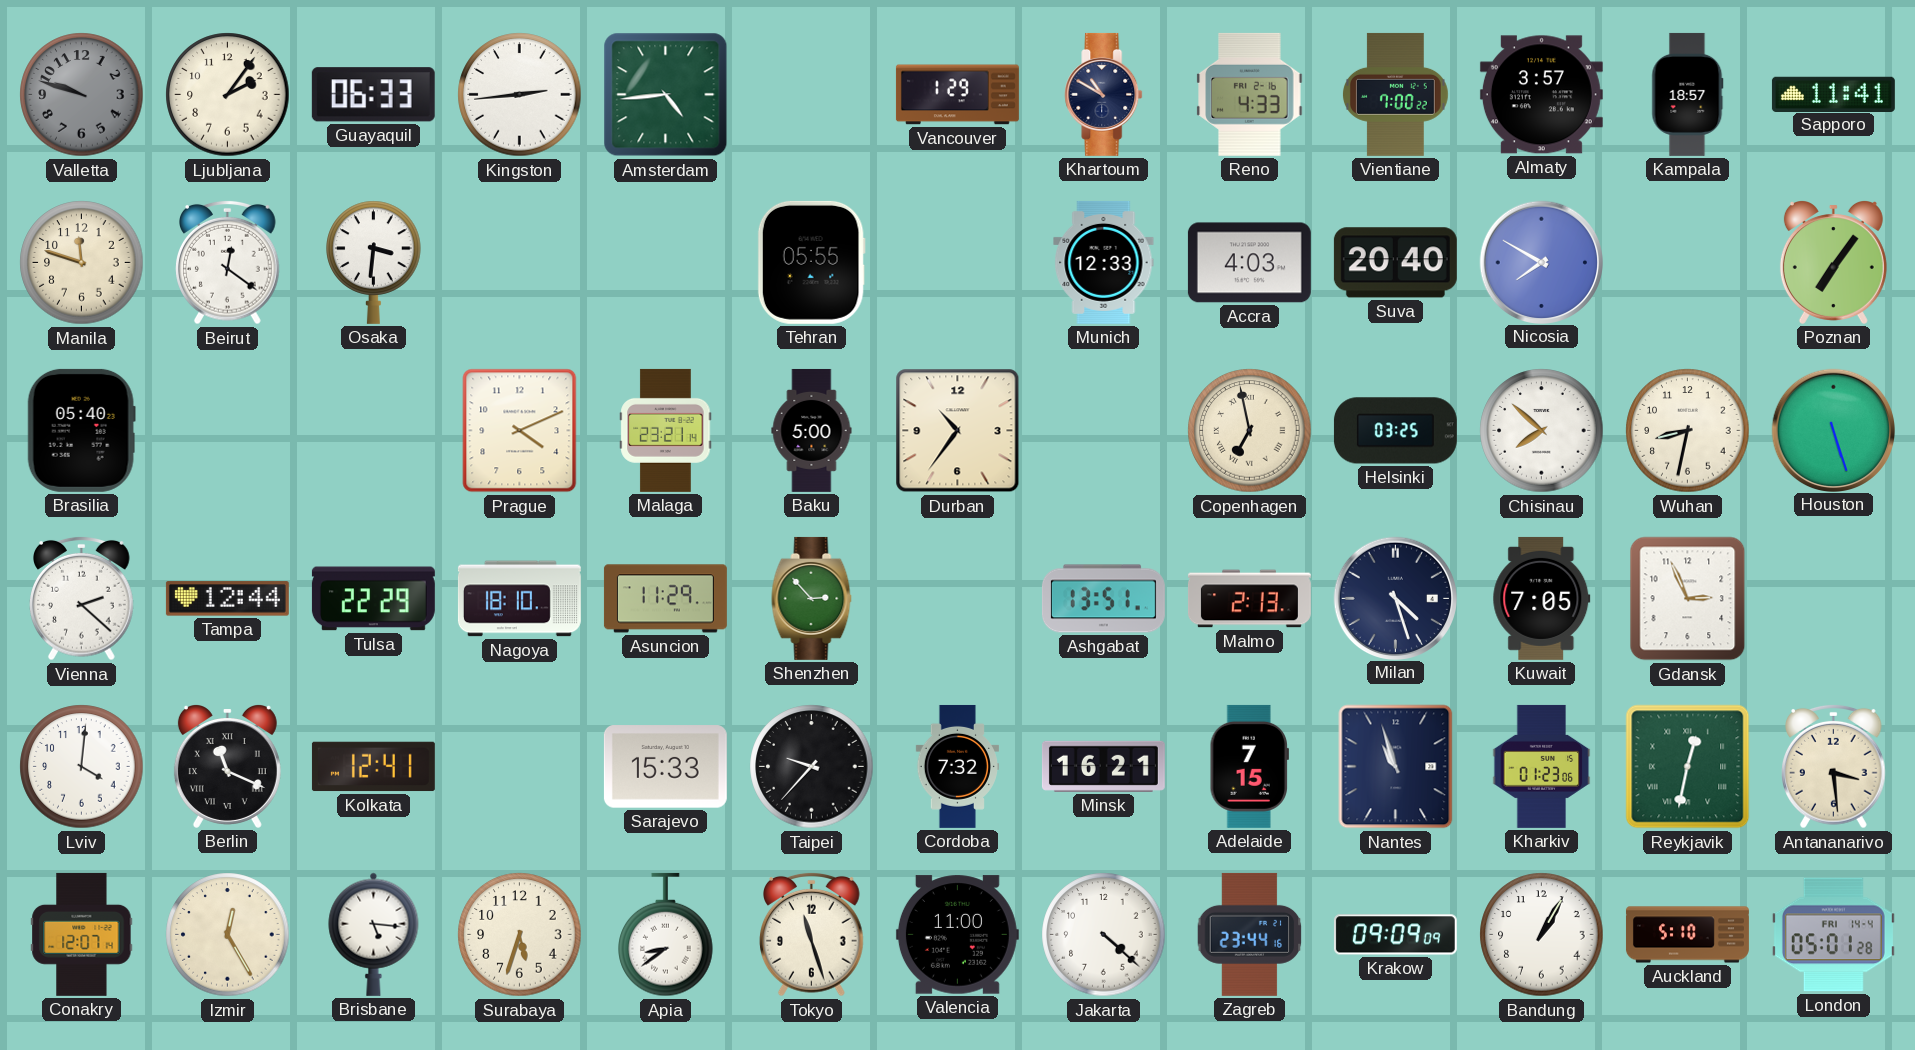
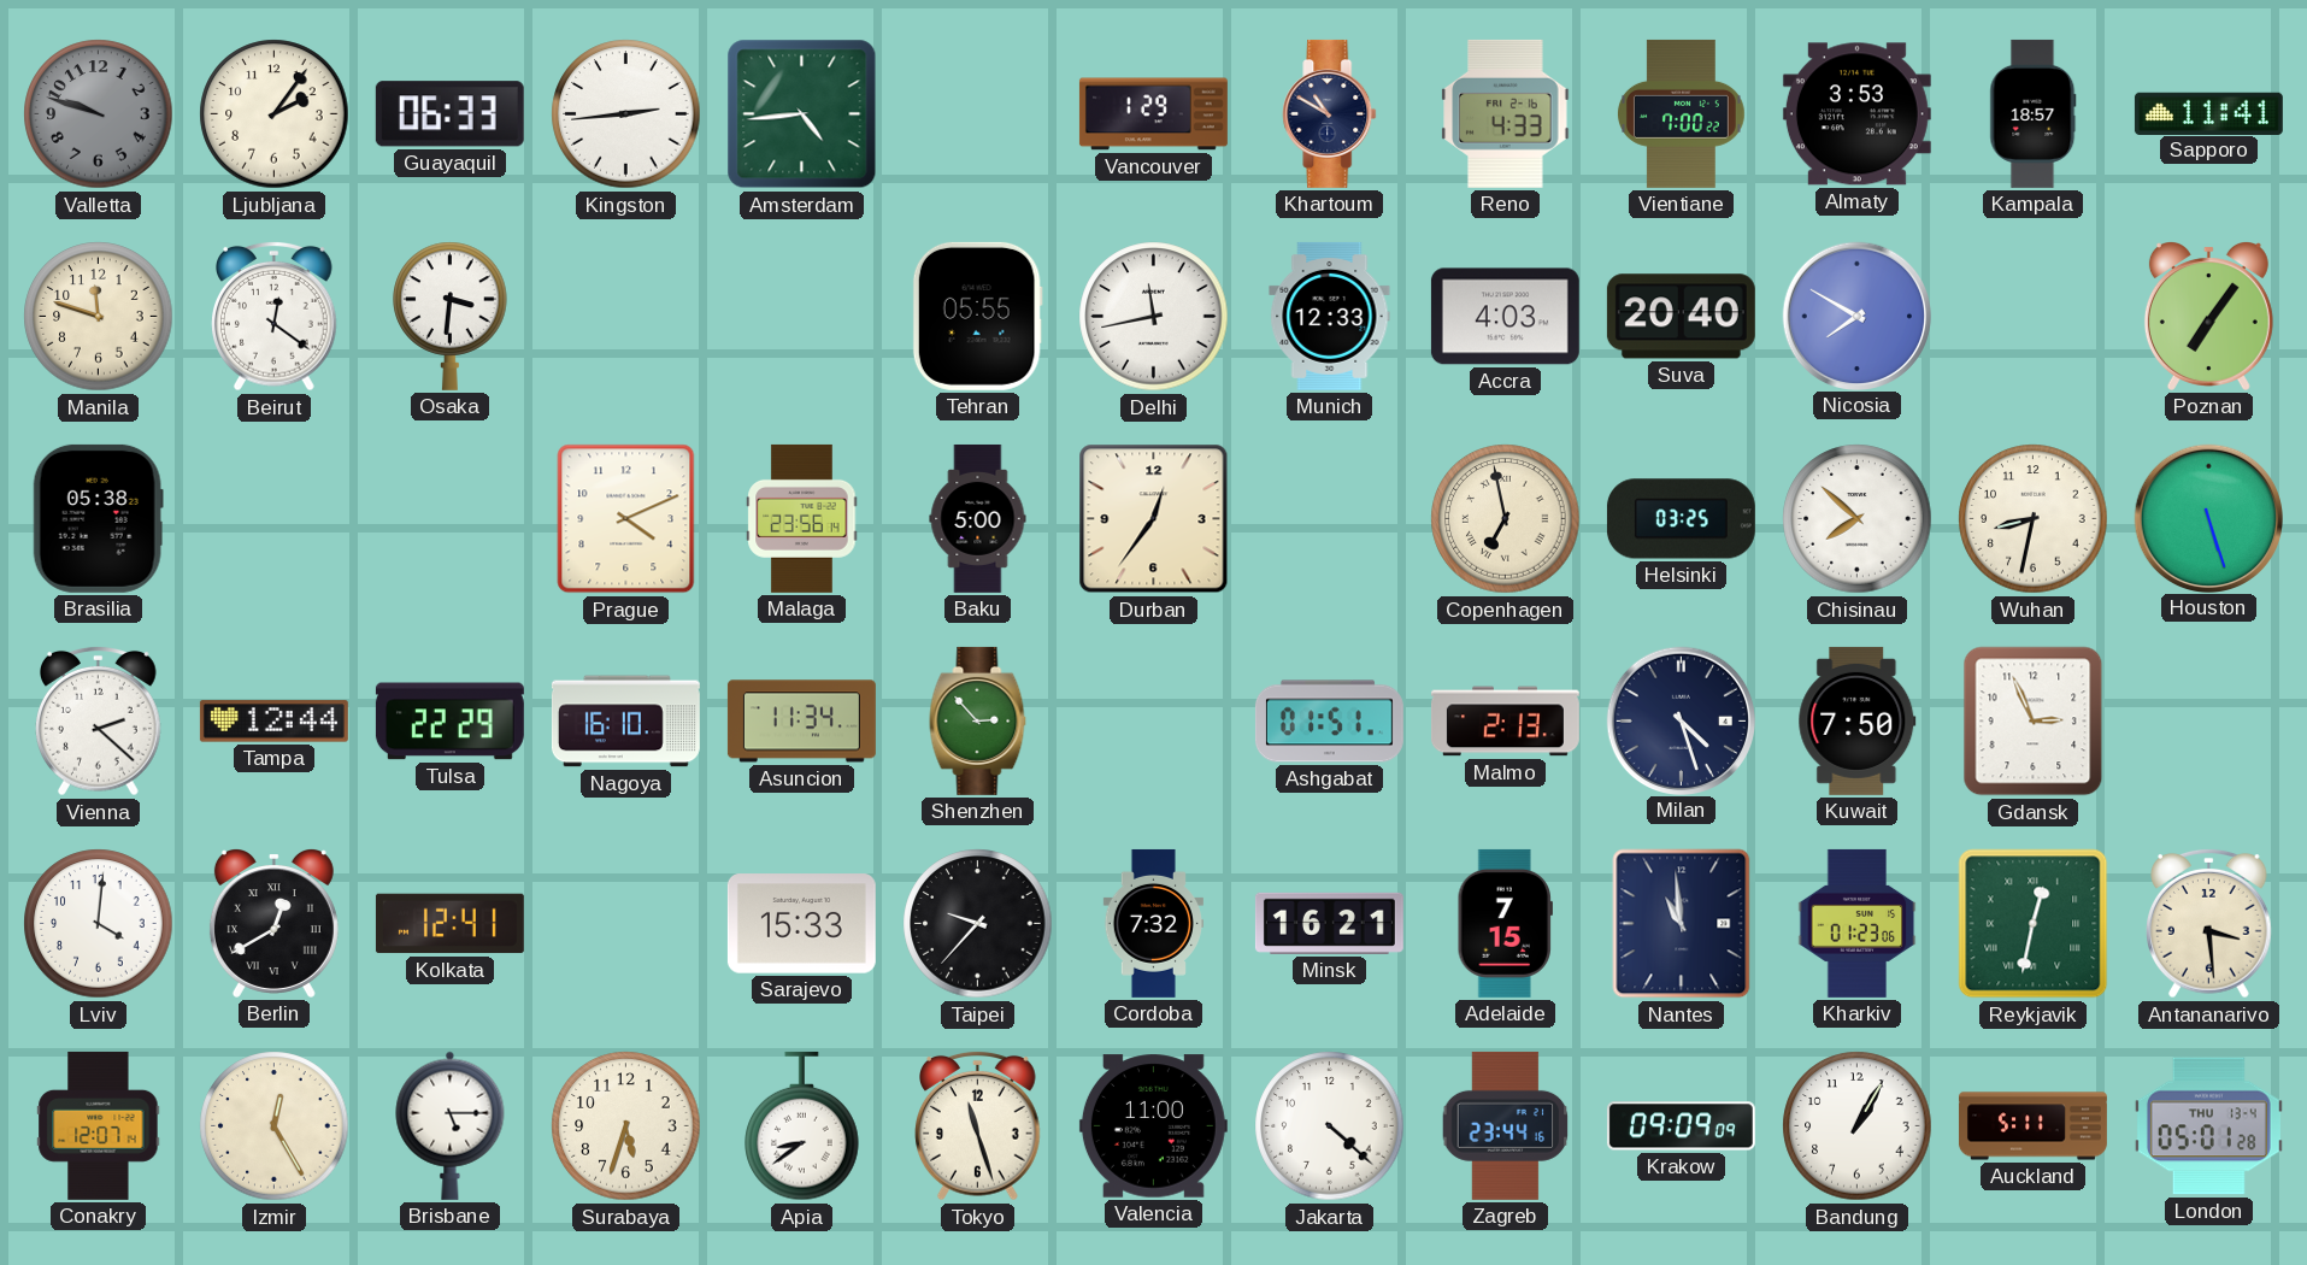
Almaty: 3:57 -> 3:53 (1856, 114)
Delhi: none -> 11:43 (1154, 317)
Brasilia: 05:40 -> 05:38 (98, 518)
Malaga: 23:21 -> 23:56 (802, 518)
Durban: 10:36 -> 12:36 (1154, 519)
Nagoya: 18:10 -> 16:10 (625, 722)
Asuncion: 11:29 -> 11:34 (801, 722)
Ashgabat: 13:51 -> 01:51 (1329, 722)
Kuwait: 7:05 -> 7:50 (1858, 720)
Berlin: 11:19 -> 12:40 (273, 924)
Nantes: 10:57 -> 10:59 (1682, 924)
Brisbane: 5:16 -> 5:15 (451, 1125)
Auckland: 5:10 -> 5:11 (2032, 1126)
London date: FRI 14-4 -> THU 13-4 (2208, 1126)
